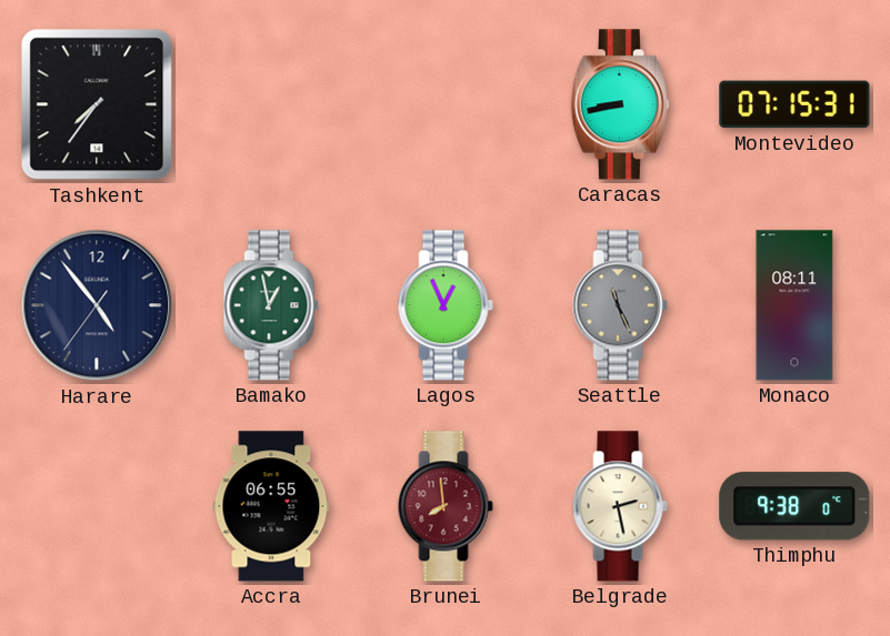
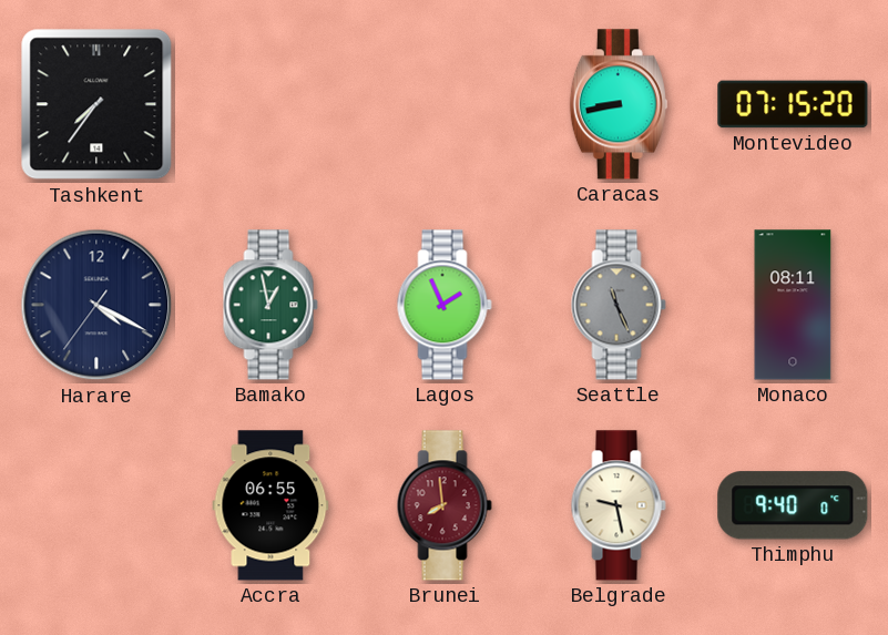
Montevideo: 07:15:31 -> 07:15:20 (793, 104)
Harare: 4:53 -> 4:19 (96, 305)
Lagos: 12:56 -> 1:56 (445, 305)
Belgrade: 2:28 -> 9:28 (619, 505)
Thimphu: 9:38 -> 9:40 (793, 505)
